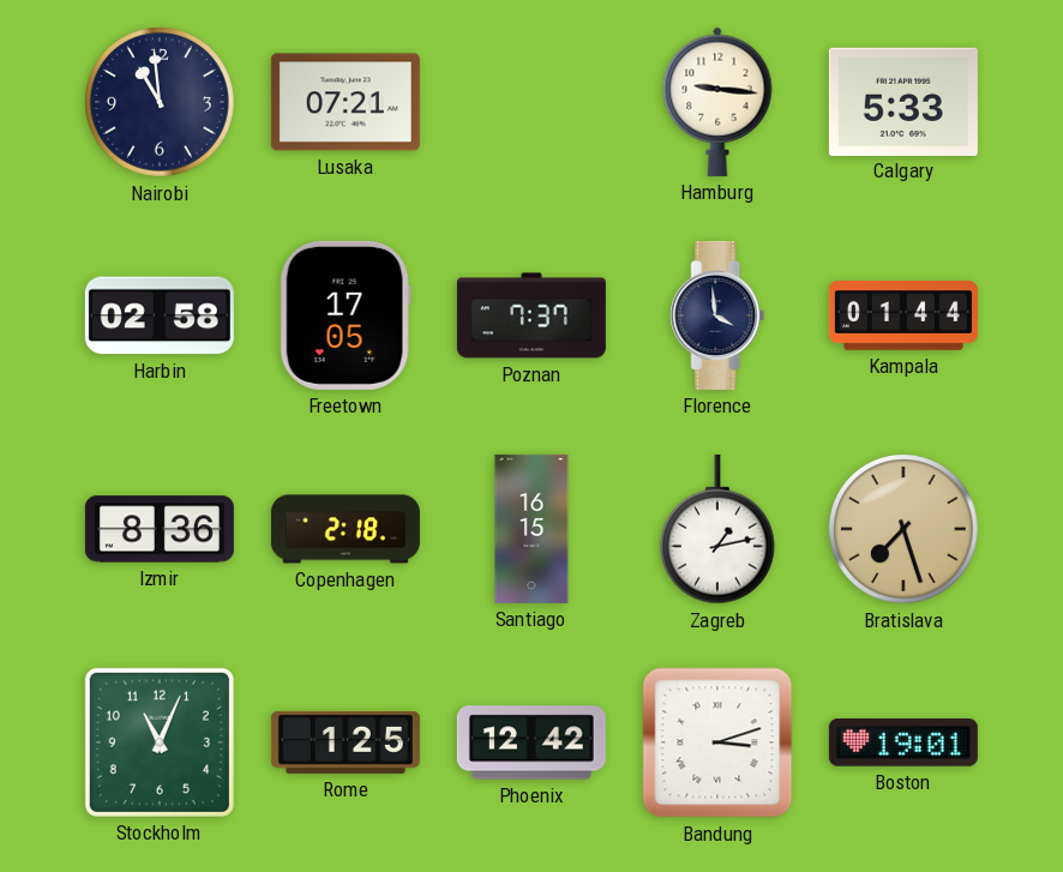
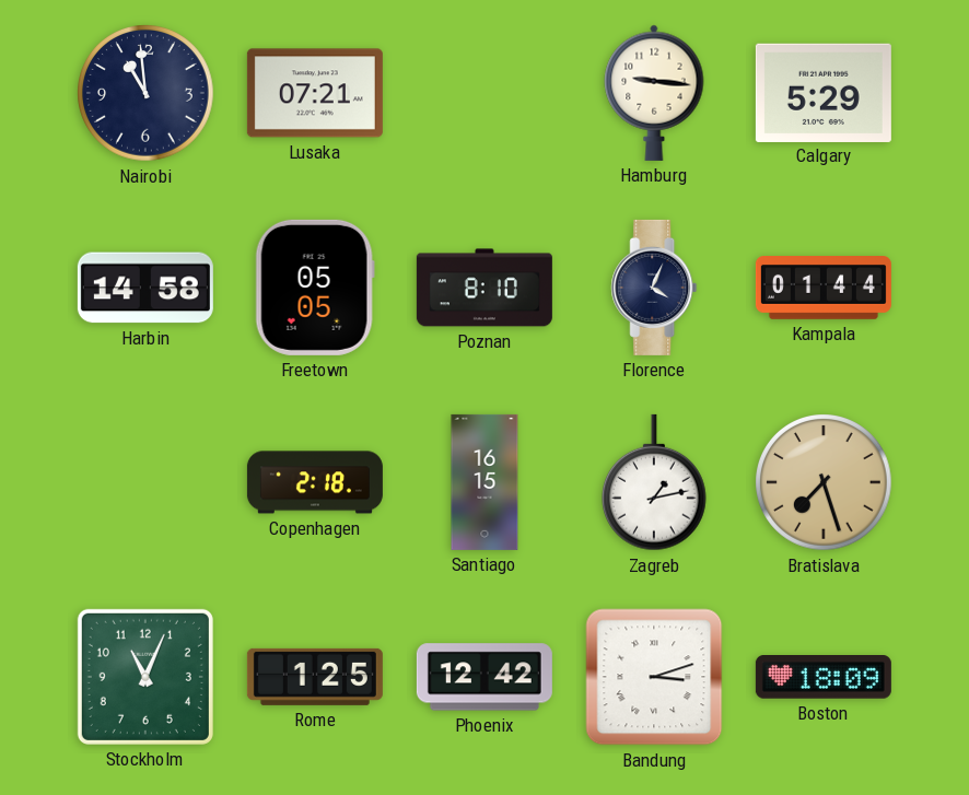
Calgary: 5:33 -> 5:29 (824, 92)
Harbin: 02:58 -> 14:58 (145, 288)
Freetown: 17:05 -> 05:05 (315, 288)
Poznan: 7:37 -> 8:10 (484, 288)
Florence: 3:59 -> 4:04 (654, 288)
Izmir: 8:36 -> none (160, 529)
Boston: 19:01 -> 18:09 (824, 677)
